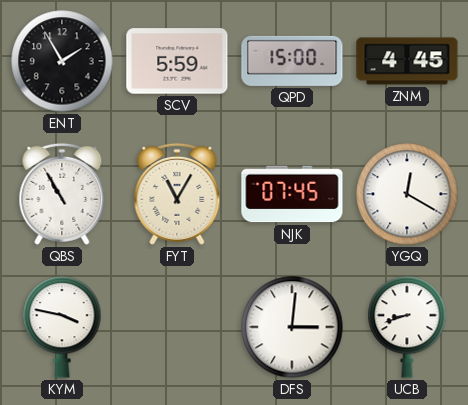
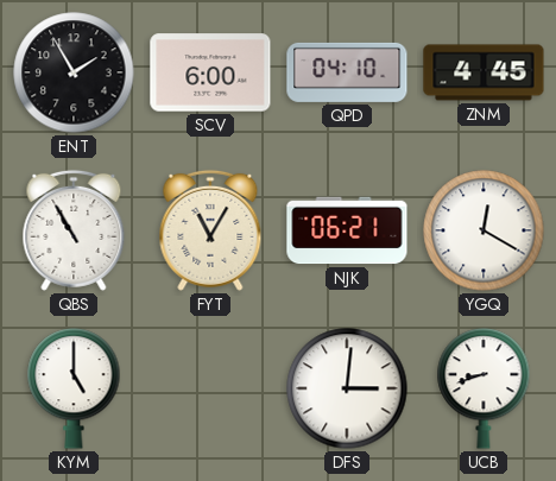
SCV: 5:59 -> 6:00 (210, 72)
QPD: 15:00 -> 04:10 (347, 72)
NJK: 07:45 -> 06:21 (347, 230)
KYM: 3:47 -> 5:00 (74, 388)
